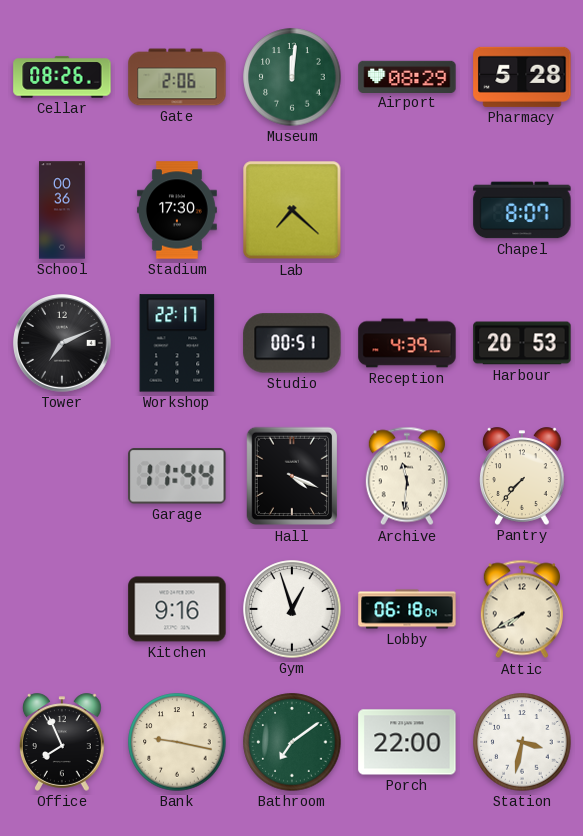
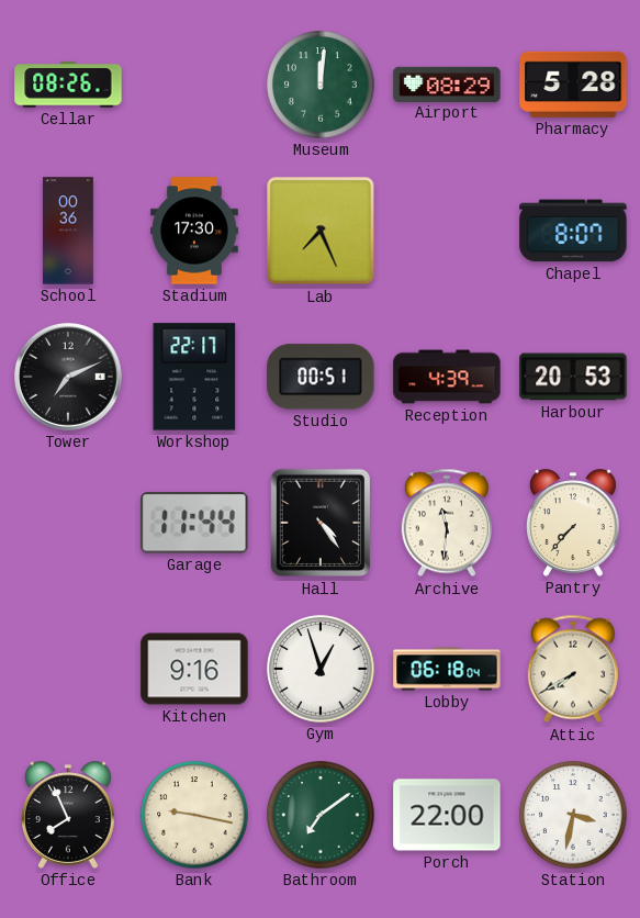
Gate: 2:06 -> none (177, 77)
Lab: 7:22 -> 7:26 (321, 231)
Hall: 4:19 -> 4:24 (319, 523)
